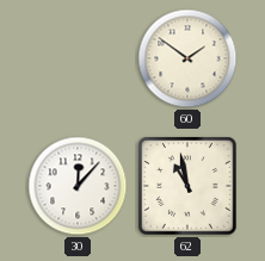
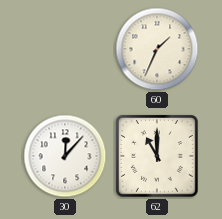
60: 1:51 -> 1:34 (157, 49)
62: 10:58 -> 11:00 (157, 156)
